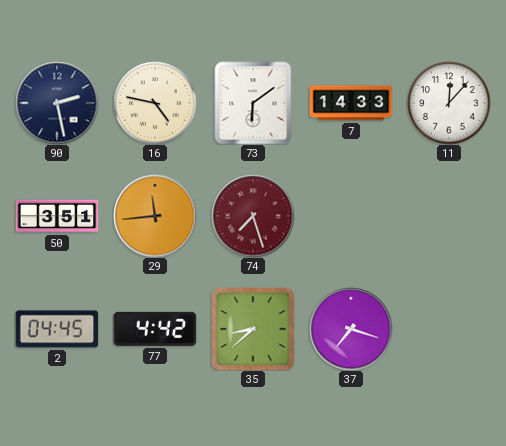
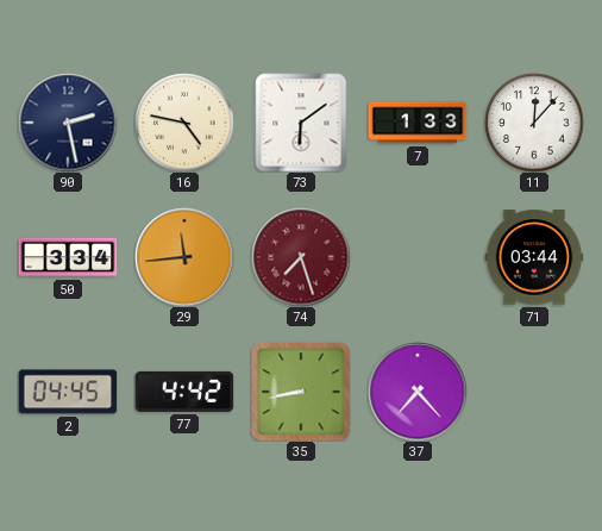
7: 14:33 -> 1:33 (418, 123)
50: 3:51 -> 3:34 (68, 257)
71: none -> 03:44 (534, 257)
35: 8:38 -> 8:43 (301, 392)
37: 7:18 -> 7:23 (418, 392)
